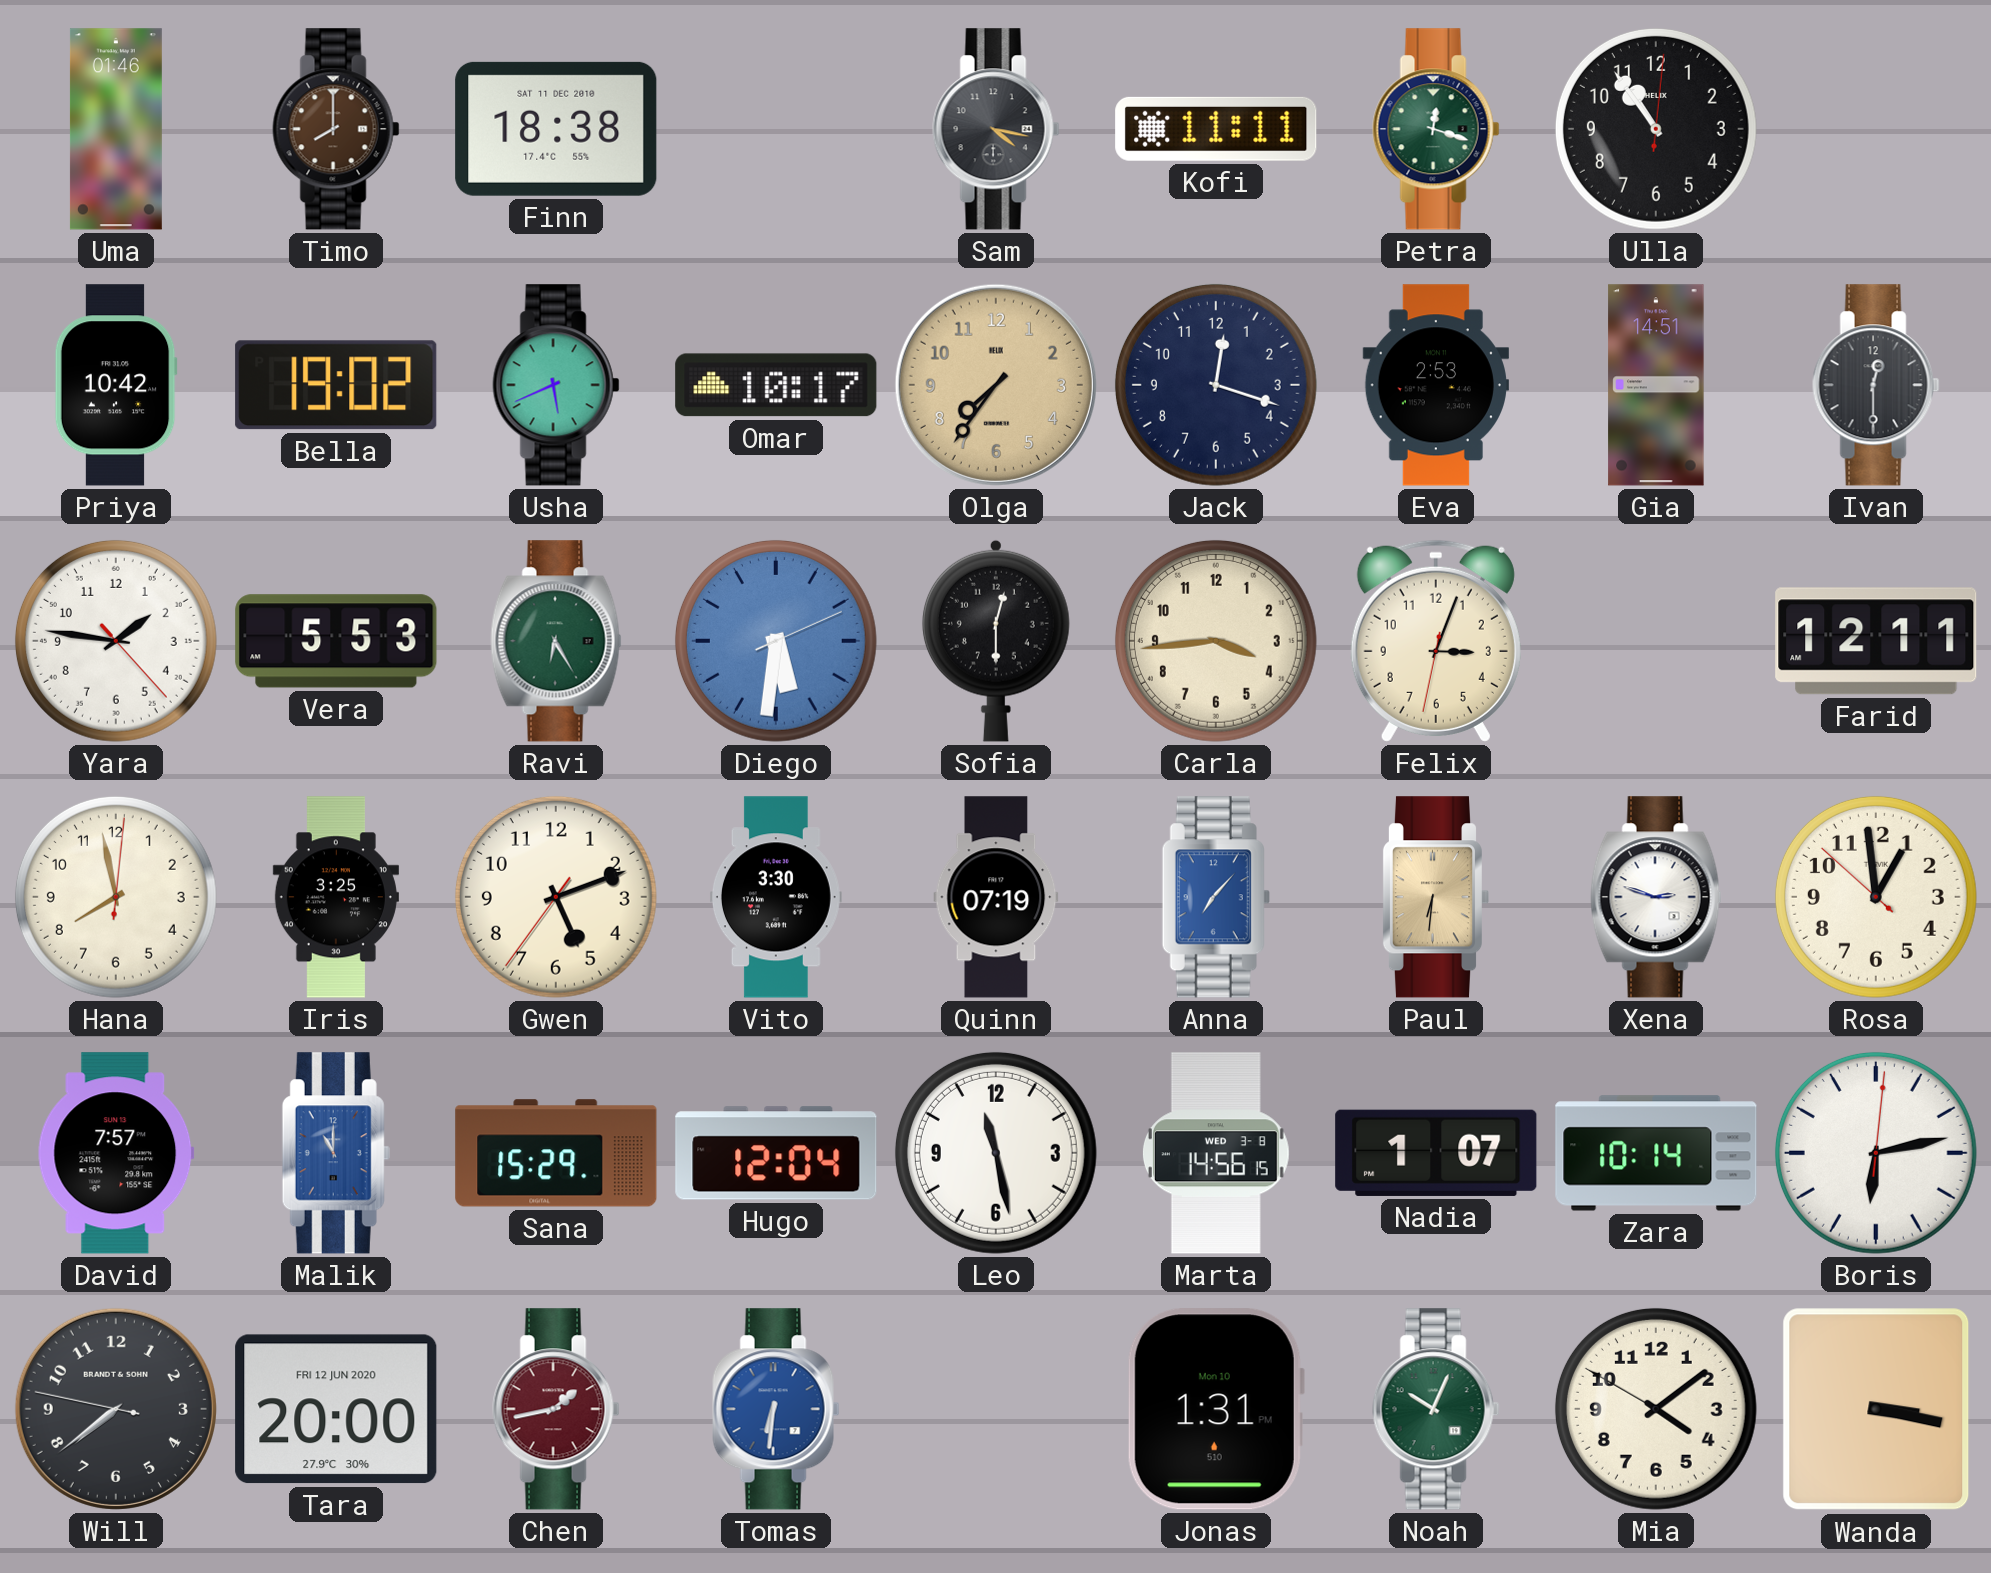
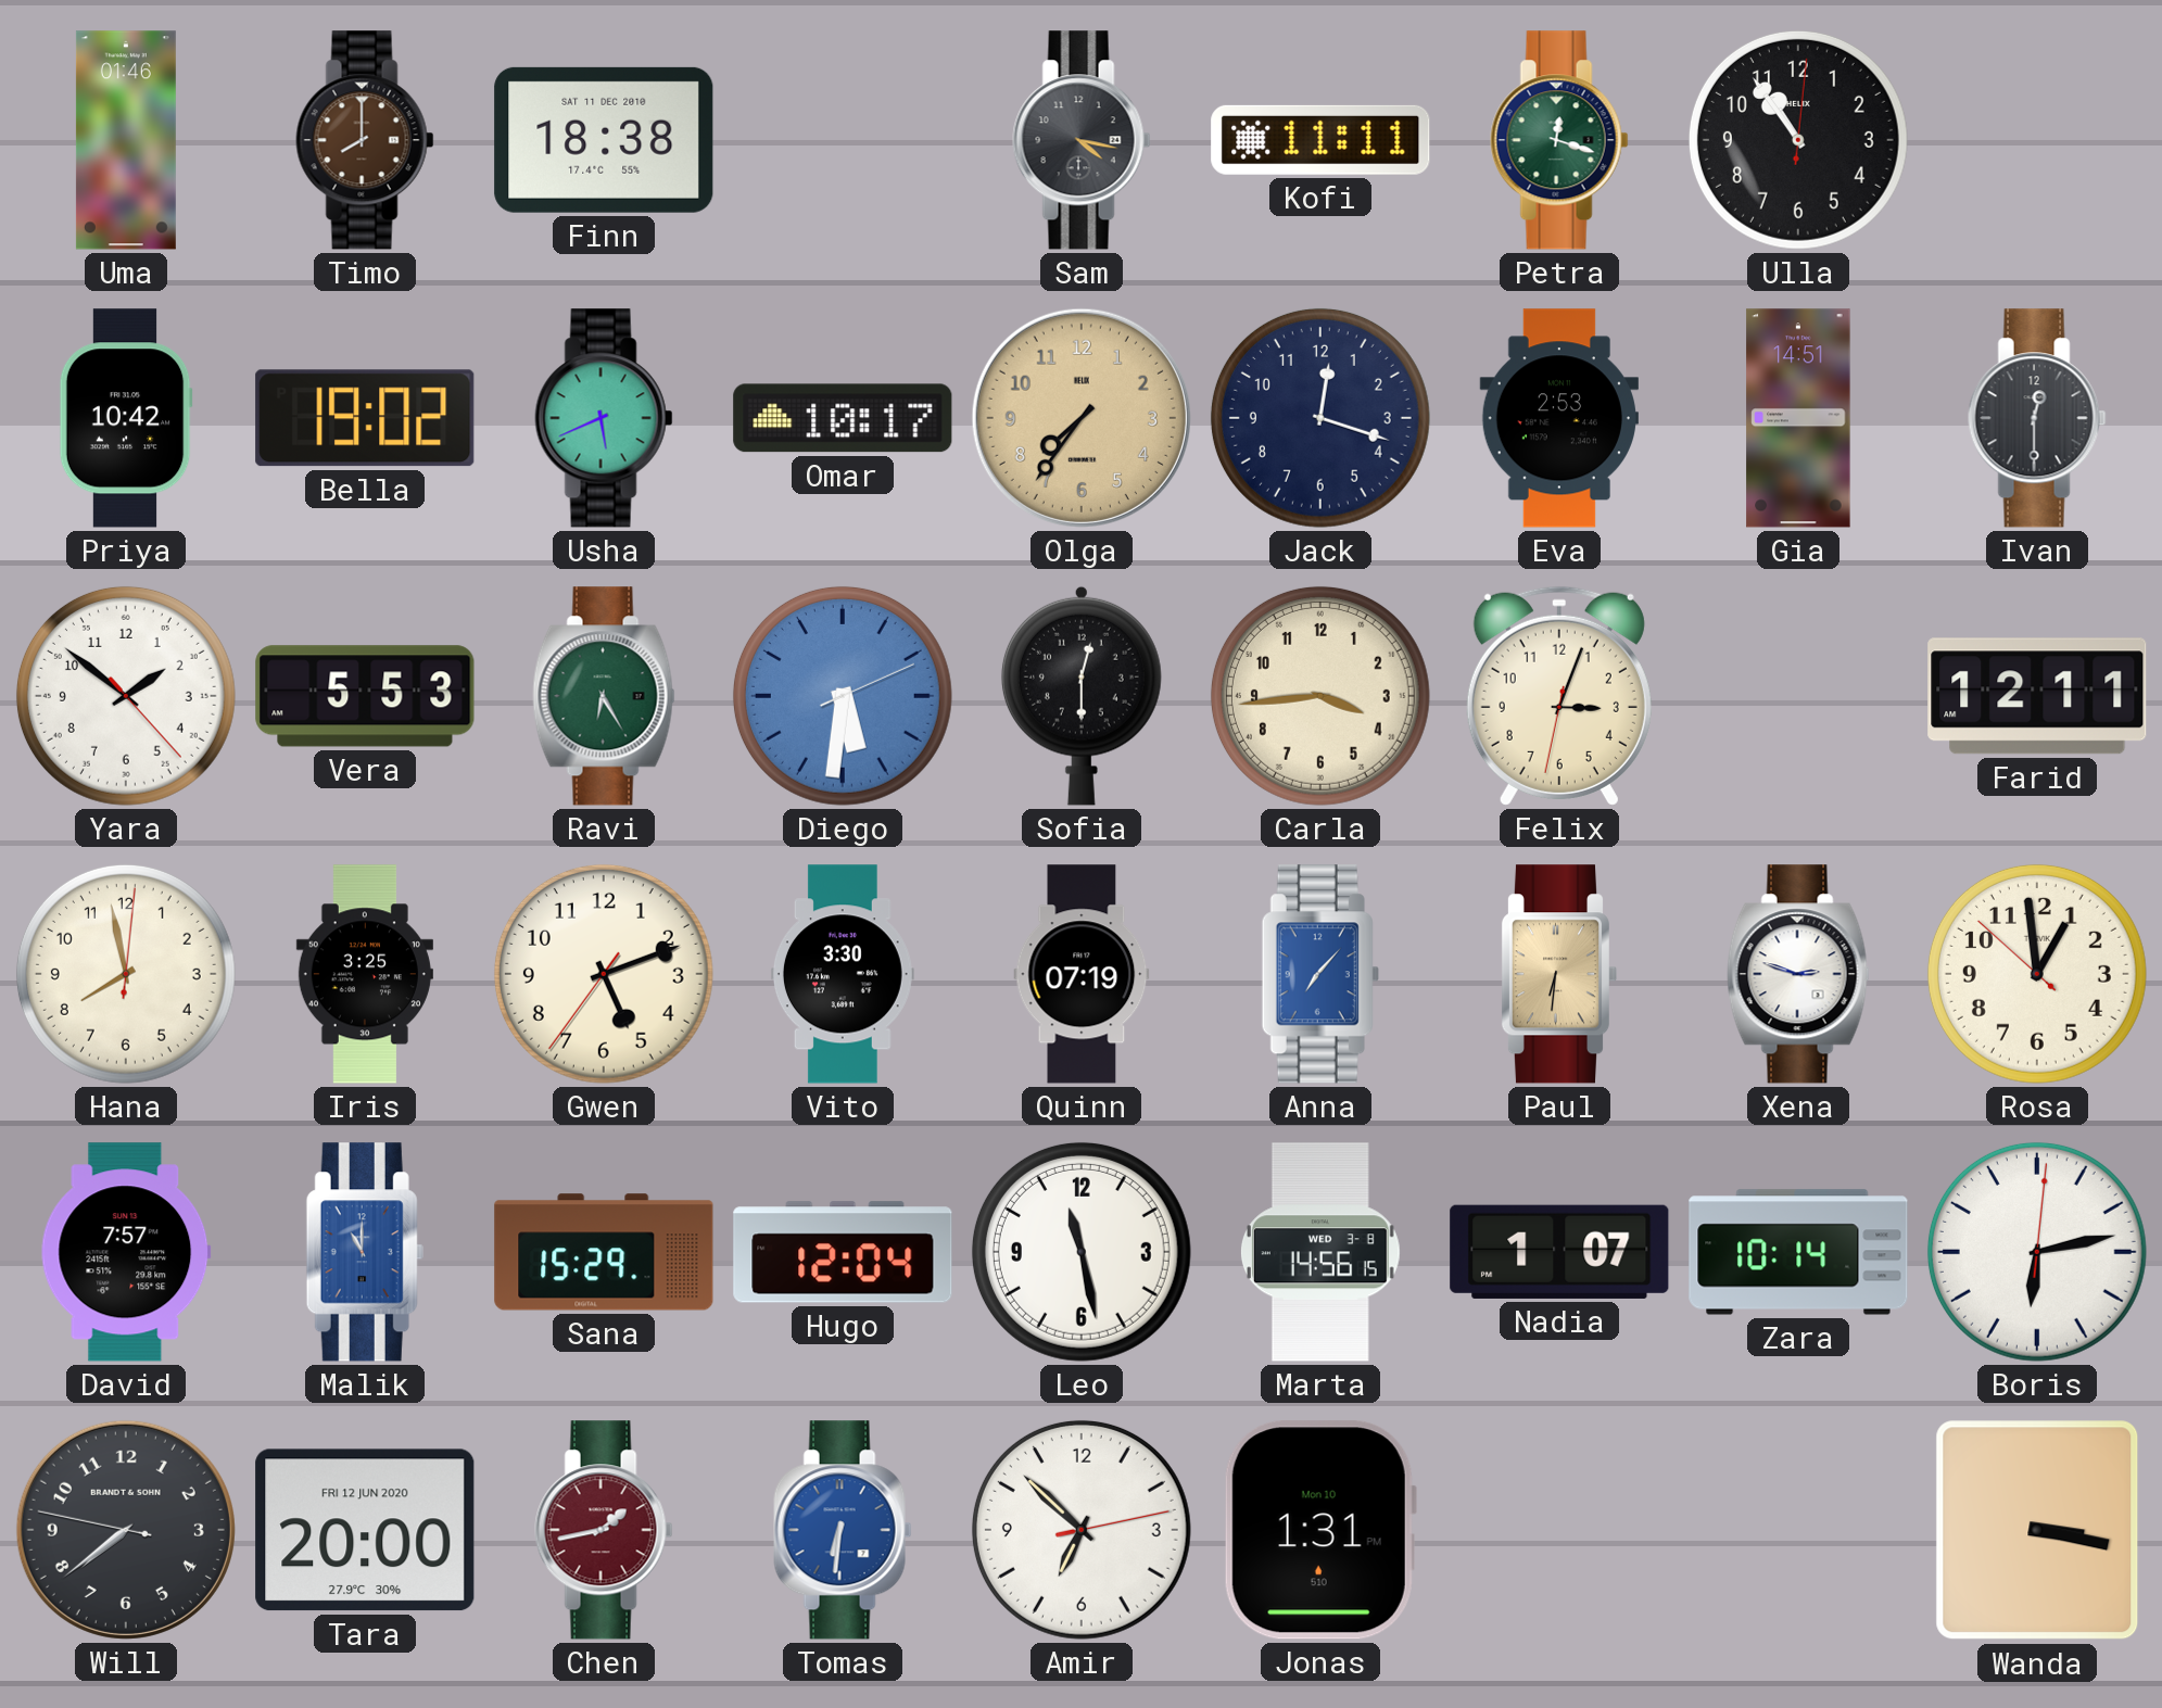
Yara: 1:46 -> 1:51 (126, 696)
Amir: none -> 6:52 (1082, 1530)
Noah: 10:04 -> none (1436, 1409)
Mia: 4:08 -> none (1656, 1409)
